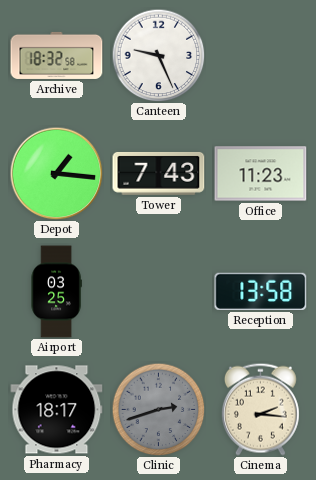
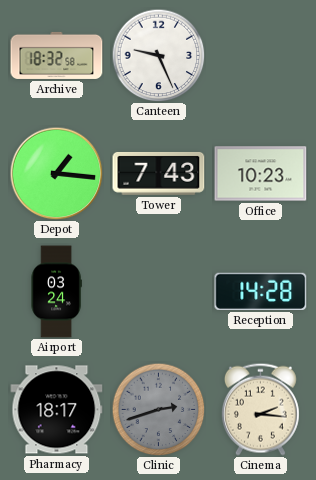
Office: 11:23 -> 10:23 (261, 174)
Airport: 03:25 -> 03:24 (56, 292)
Reception: 13:58 -> 14:28 (261, 291)
